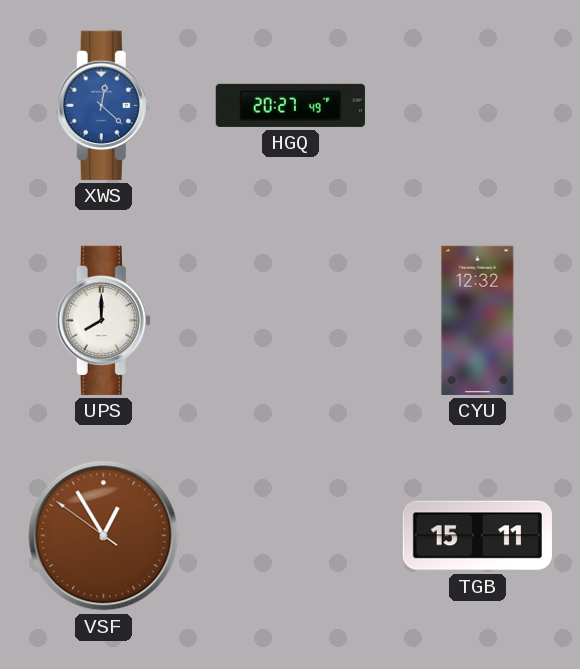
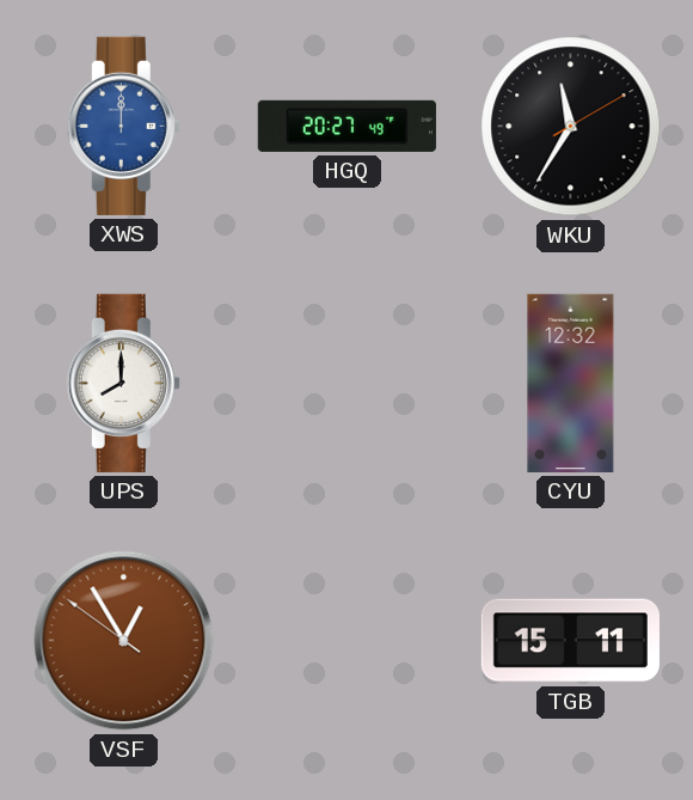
XWS: 12:22 -> 12:00 (123, 126)
WKU: none -> 11:35 (571, 127)
